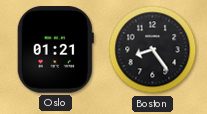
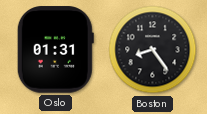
Oslo: 01:21 -> 01:31 (55, 50)
